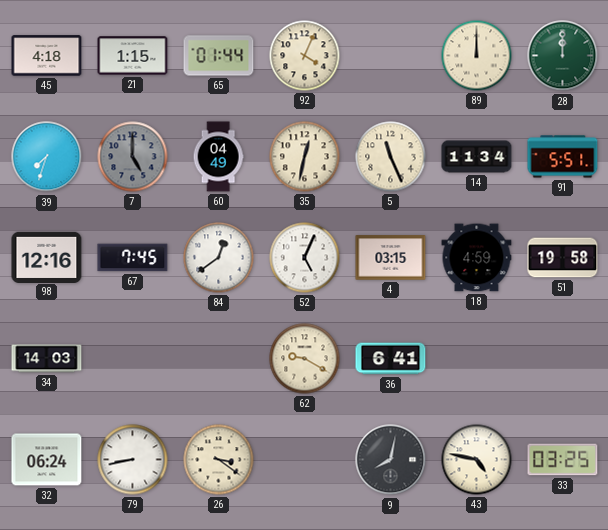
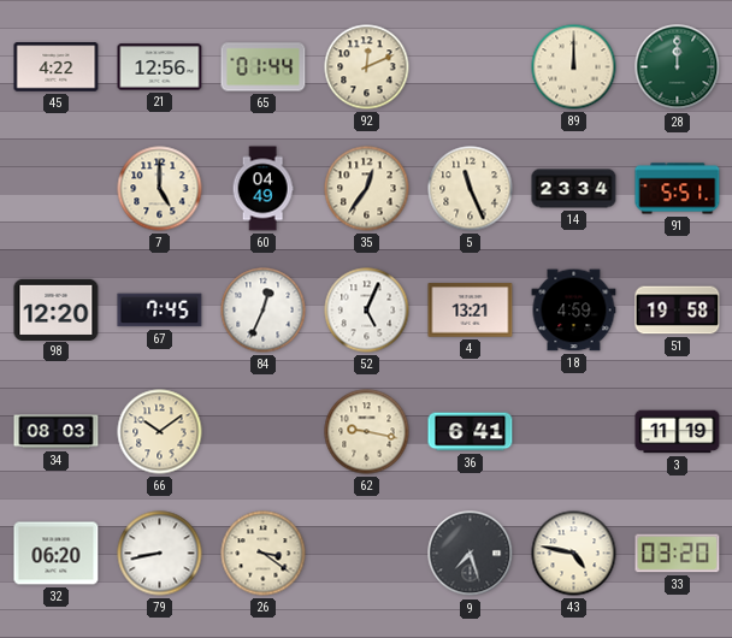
45: 4:18 -> 4:22 (57, 67)
21: 1:15 -> 12:56 (160, 67)
92: 4:04 -> 12:11 (367, 67)
39: 7:33 -> none (47, 157)
7 dial: grey -> cream (160, 189)
35: 12:32 -> 12:36 (367, 189)
14: 11:34 -> 23:34 (574, 189)
98: 12:16 -> 12:20 (57, 309)
84: 12:39 -> 12:34 (264, 311)
4: 03:15 -> 13:21 (471, 311)
34: 14:03 -> 08:03 (57, 432)
66: none -> 10:09 (160, 432)
62: 9:20 -> 9:17 (367, 432)
3: none -> 11:19 (678, 432)
32: 06:24 -> 06:20 (57, 554)
9: 8:02 -> 7:27 (471, 554)
33: 03:25 -> 03:20 (678, 554)
